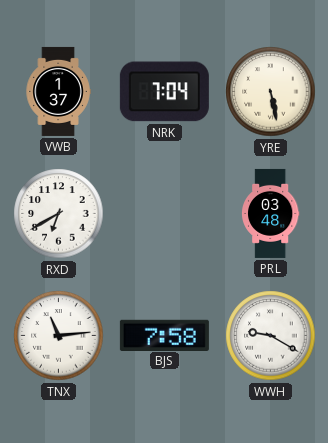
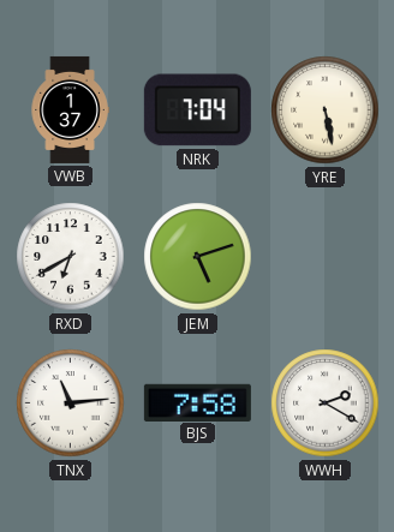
JEM: none -> 5:12 (198, 257)
PRL: 03:48 -> none (270, 213)
WWH: 9:20 -> 2:20 (326, 404)
